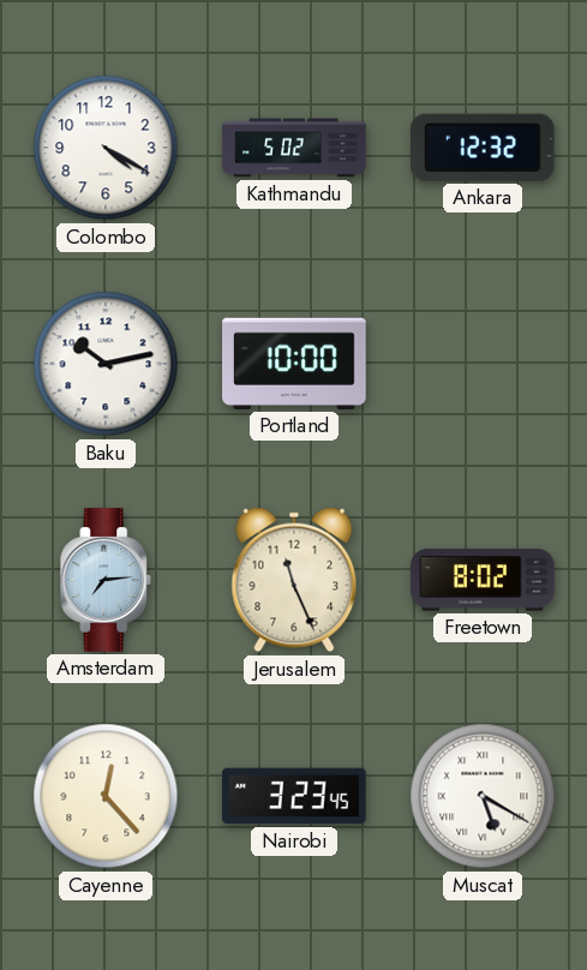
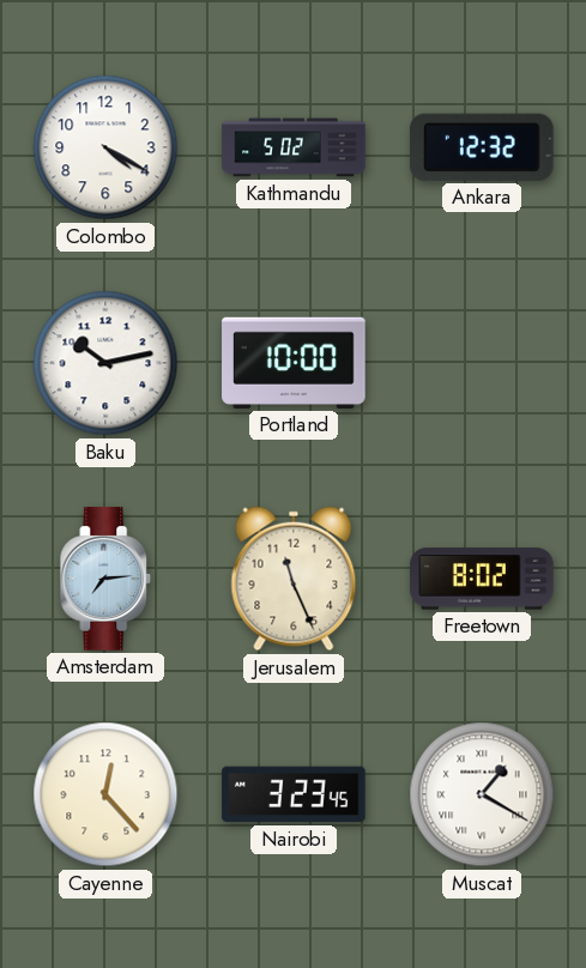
Muscat: 5:20 -> 1:20 (482, 794)
